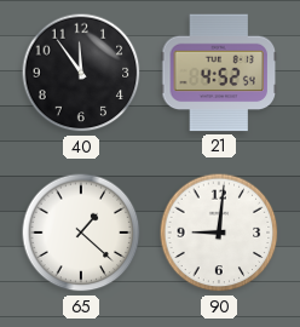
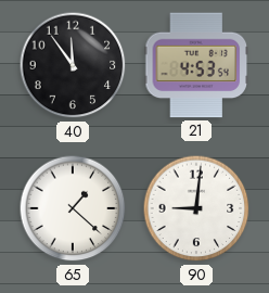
21: 4:52 -> 4:53 (196, 65)
